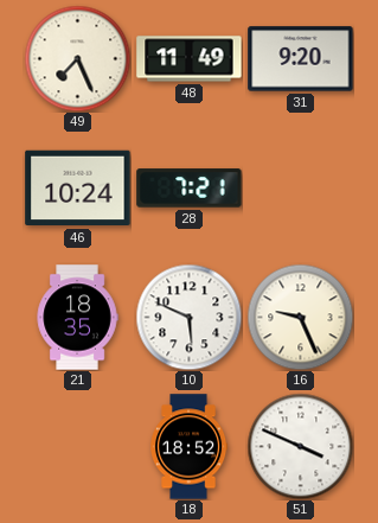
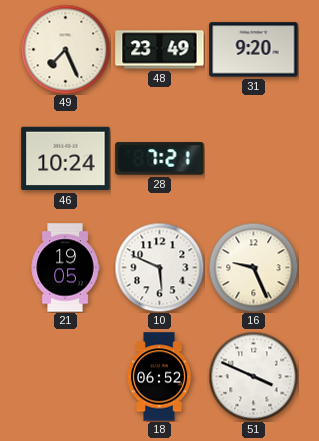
48: 11:49 -> 23:49 (160, 50)
21: 18:35 -> 19:05 (65, 268)
18: 18:52 -> 06:52 (160, 377)
